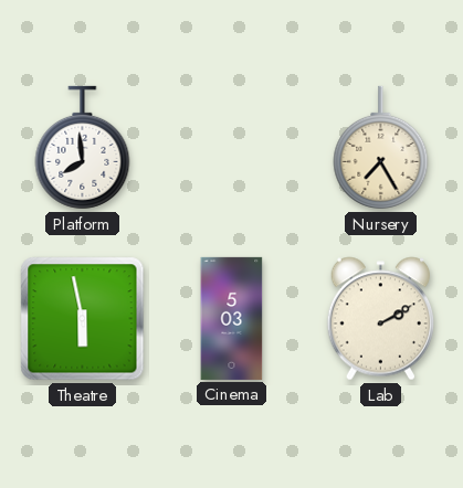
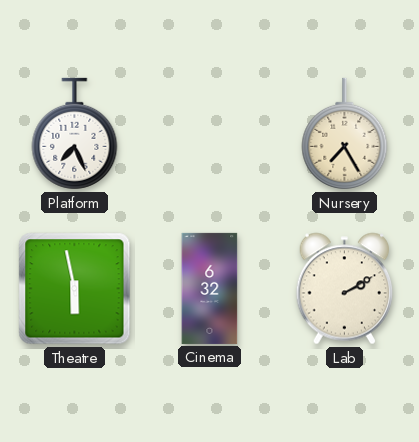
Platform: 7:59 -> 7:26 (75, 134)
Cinema: 5:03 -> 6:32 (210, 288)
